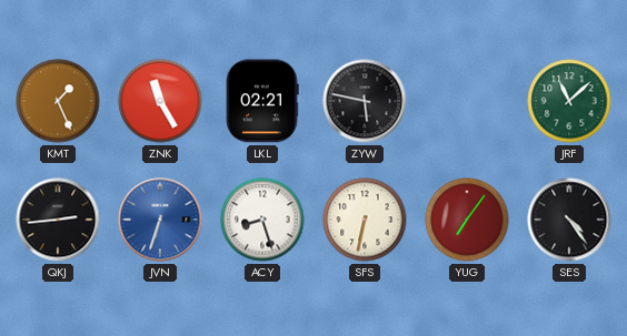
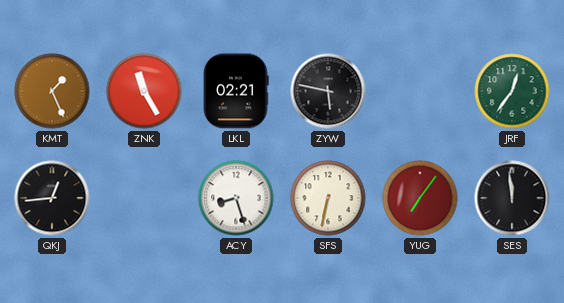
JRF: 11:08 -> 12:36 (512, 91)
QKJ: 2:44 -> 12:44 (52, 198)
JVN: 6:33 -> none (160, 220)
SES: 4:24 -> 11:59 (512, 198)
